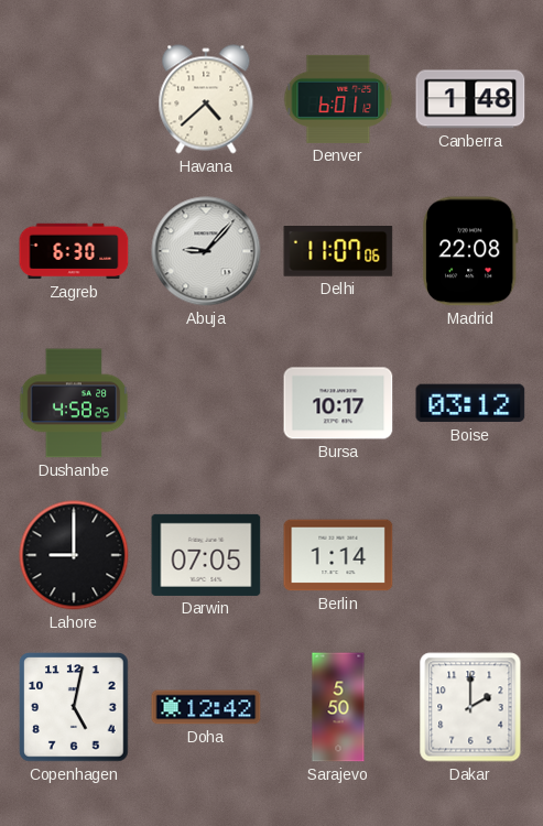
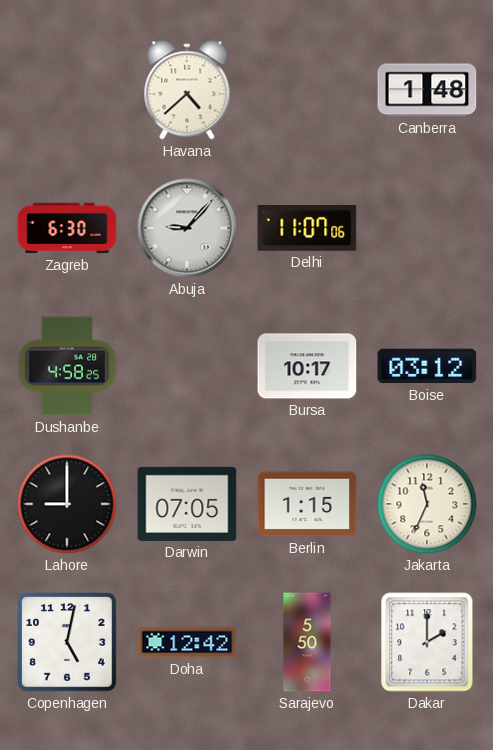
Denver: 6:01 -> none (338, 99)
Madrid: 22:08 -> none (471, 251)
Berlin: 1:14 -> 1:15 (307, 504)
Jakarta: none -> 11:34 (427, 504)
